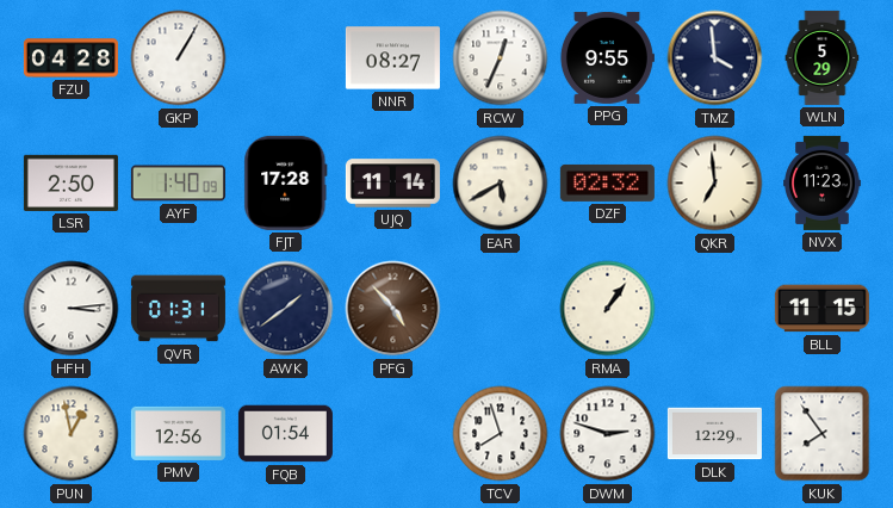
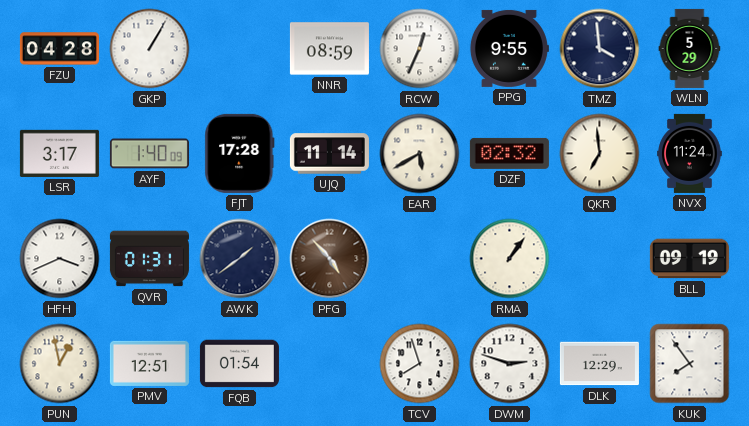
NNR: 08:27 -> 08:59 (329, 49)
LSR: 2:50 -> 3:17 (59, 153)
NVX: 11:23 -> 11:24 (690, 153)
HFH: 3:14 -> 3:41 (60, 259)
BLL: 11:15 -> 09:19 (689, 259)
PMV: 12:56 -> 12:51 (149, 363)
